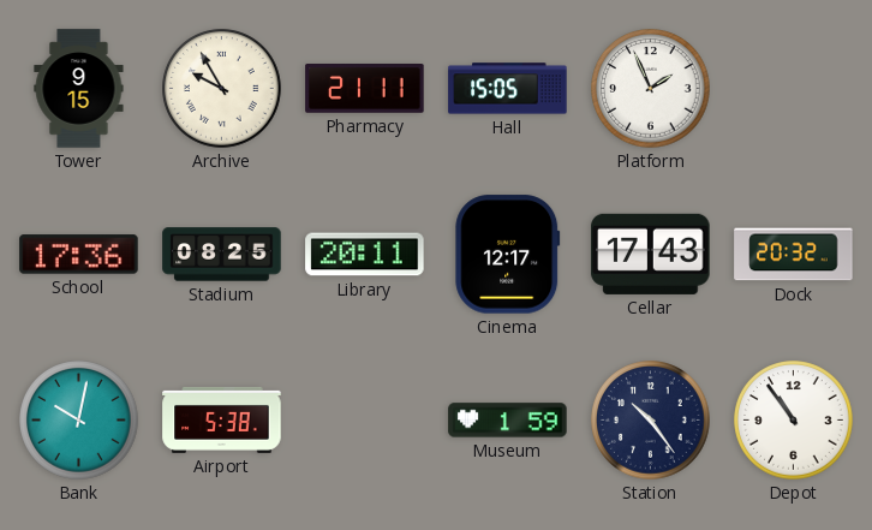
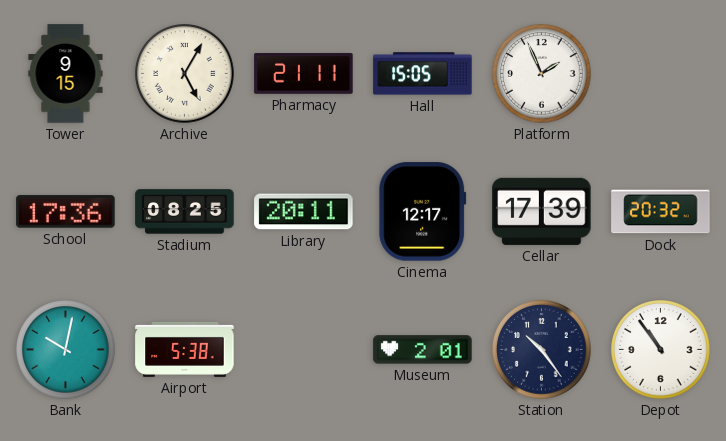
Archive: 9:55 -> 5:05 (185, 74)
Cellar: 17:43 -> 17:39 (542, 211)
Museum: 1:59 -> 2:01 (423, 350)
